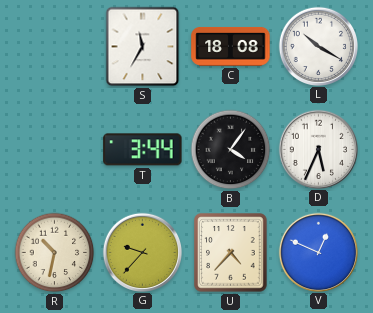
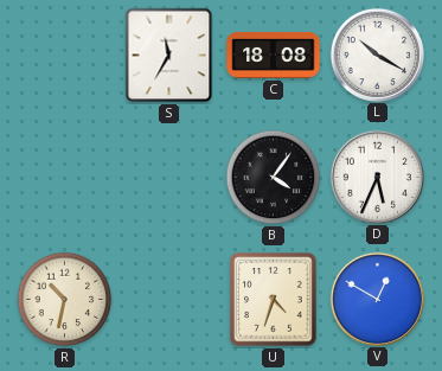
T: 3:44 -> none (143, 150)
G: 9:37 -> none (142, 252)
U: 4:37 -> 4:33 (274, 300)
V: 12:49 -> 12:50 (377, 299)
